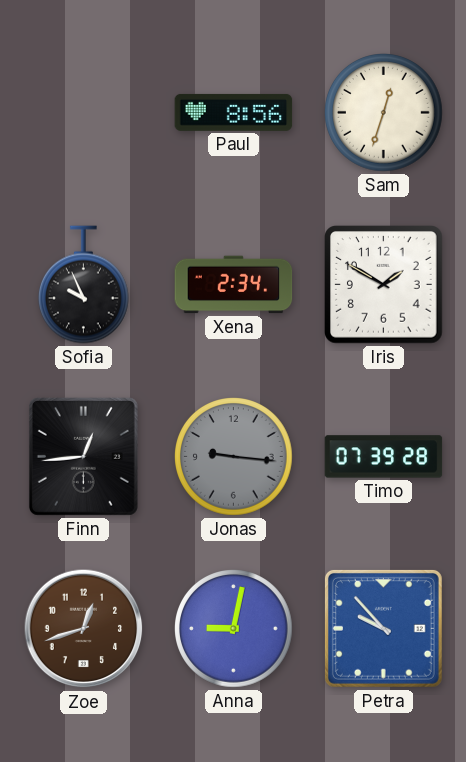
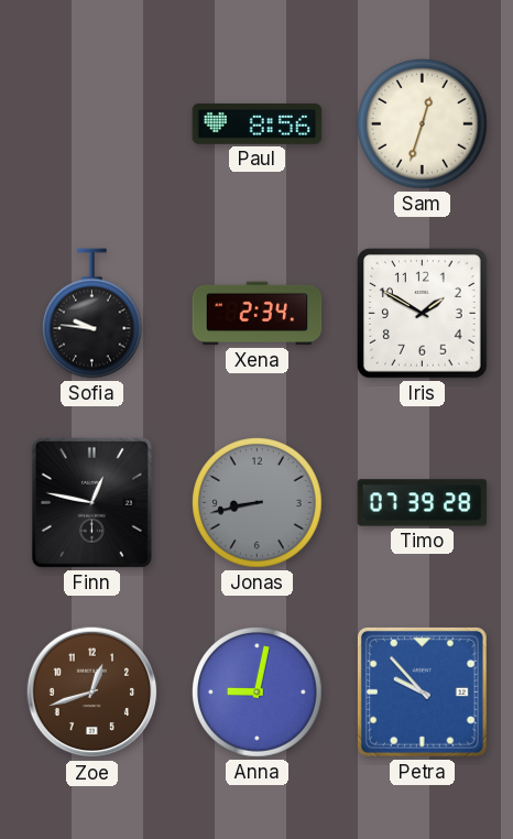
Sofia: 9:56 -> 9:46 (91, 314)
Finn: 12:44 -> 12:47 (91, 502)
Jonas: 9:16 -> 8:43 (258, 503)
